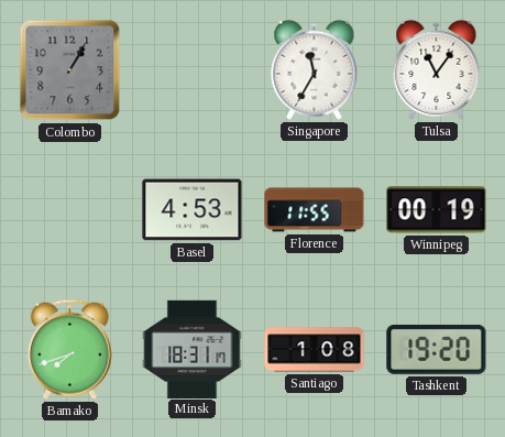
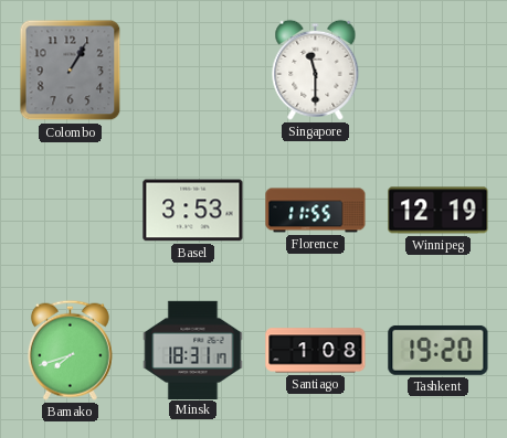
Singapore: 11:35 -> 11:30 (316, 70)
Tulsa: 11:06 -> none (437, 69)
Basel: 4:53 -> 3:53 (193, 211)
Winnipeg: 00:19 -> 12:19 (439, 211)
